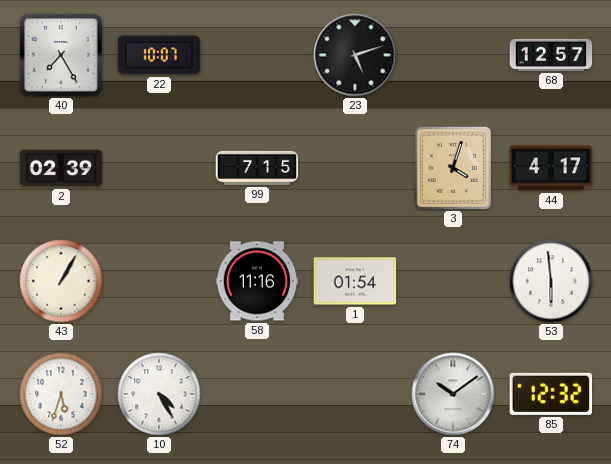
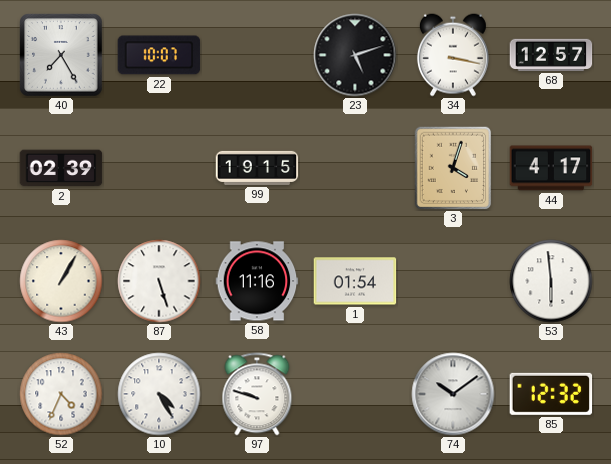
34: none -> 3:17 (453, 55)
99: 7:15 -> 19:15 (257, 168)
87: none -> 5:27 (159, 281)
52: 5:33 -> 4:34 (61, 394)
97: none -> 9:48 (257, 394)
